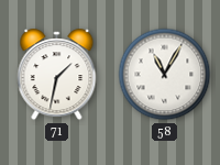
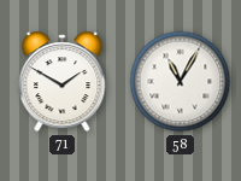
71: 1:32 -> 1:50 (63, 82)
